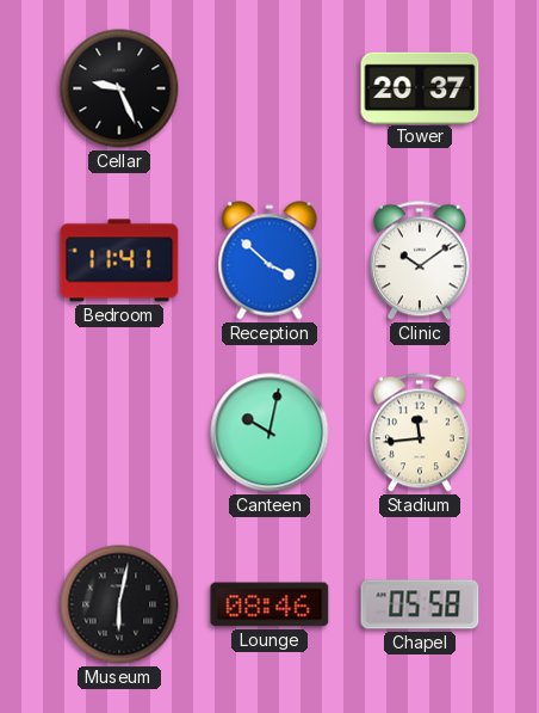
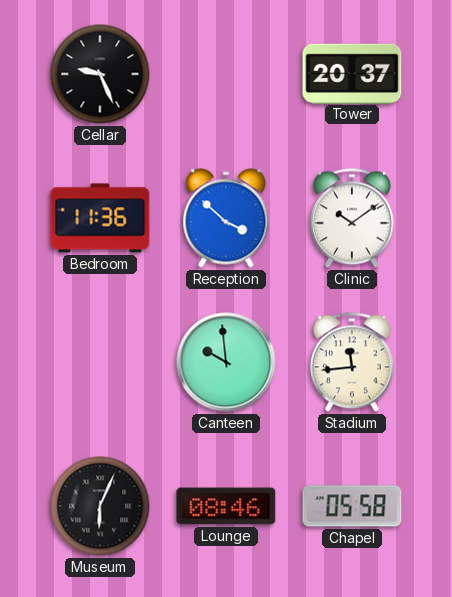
Bedroom: 11:41 -> 11:36 (100, 218)
Canteen: 10:02 -> 9:59 (226, 362)
Museum: 6:02 -> 6:04 (100, 506)
